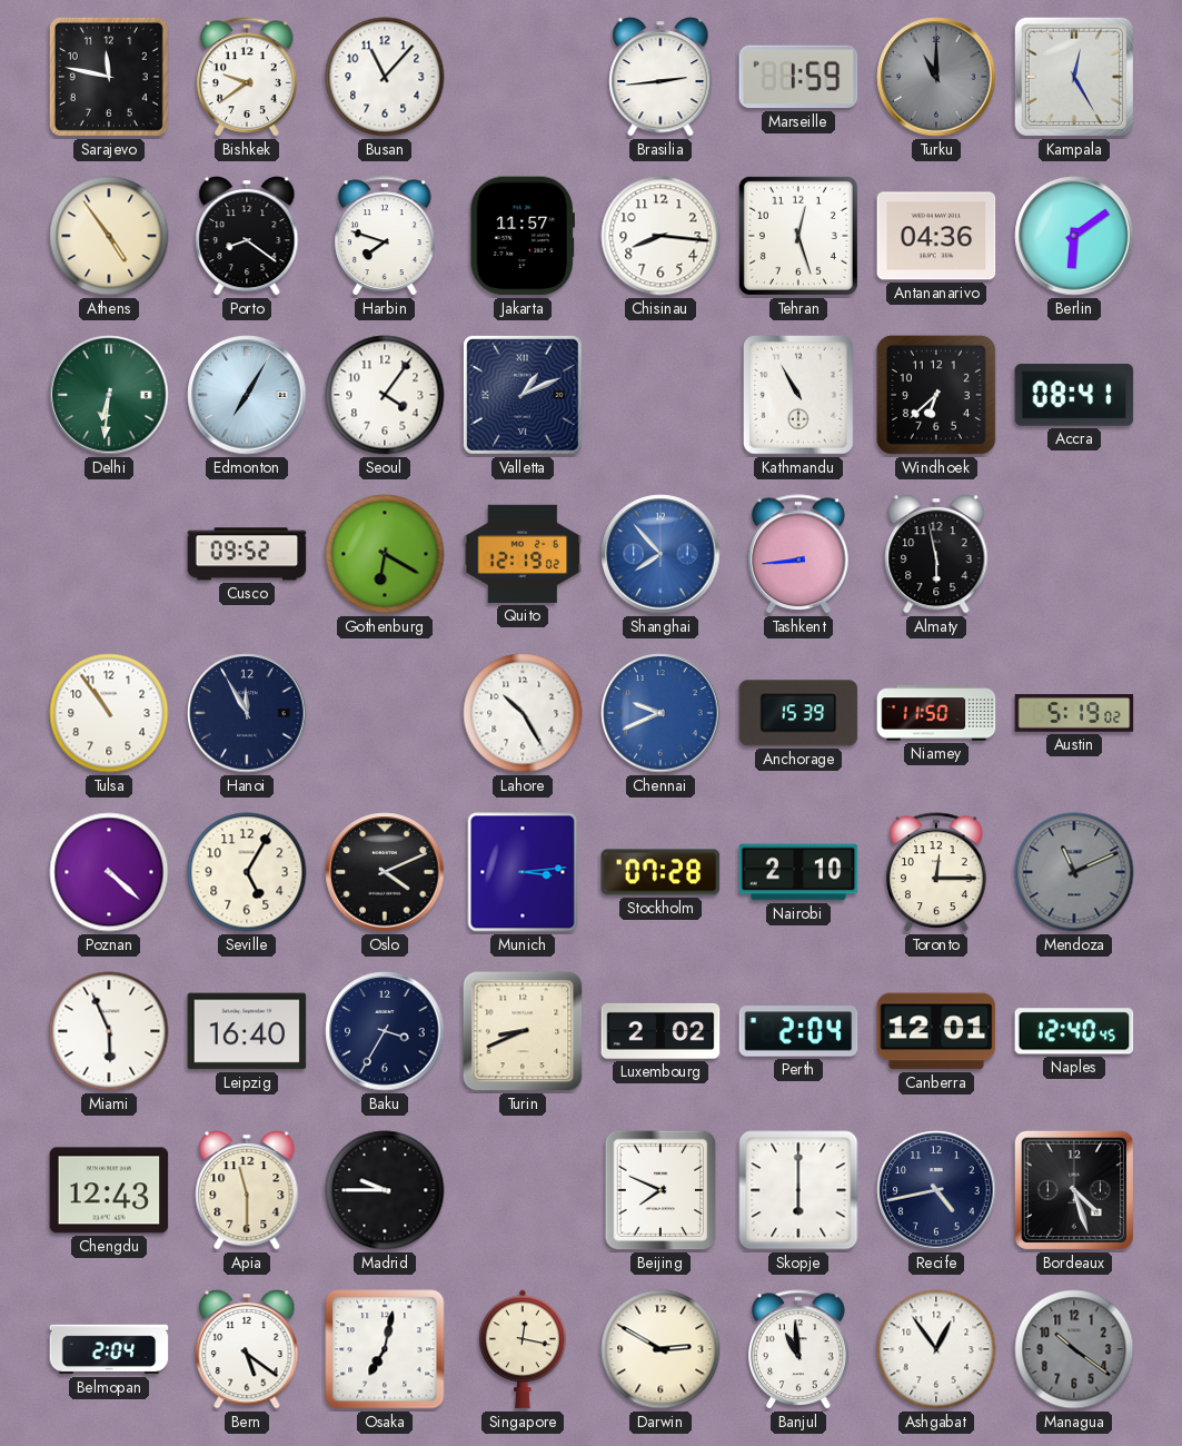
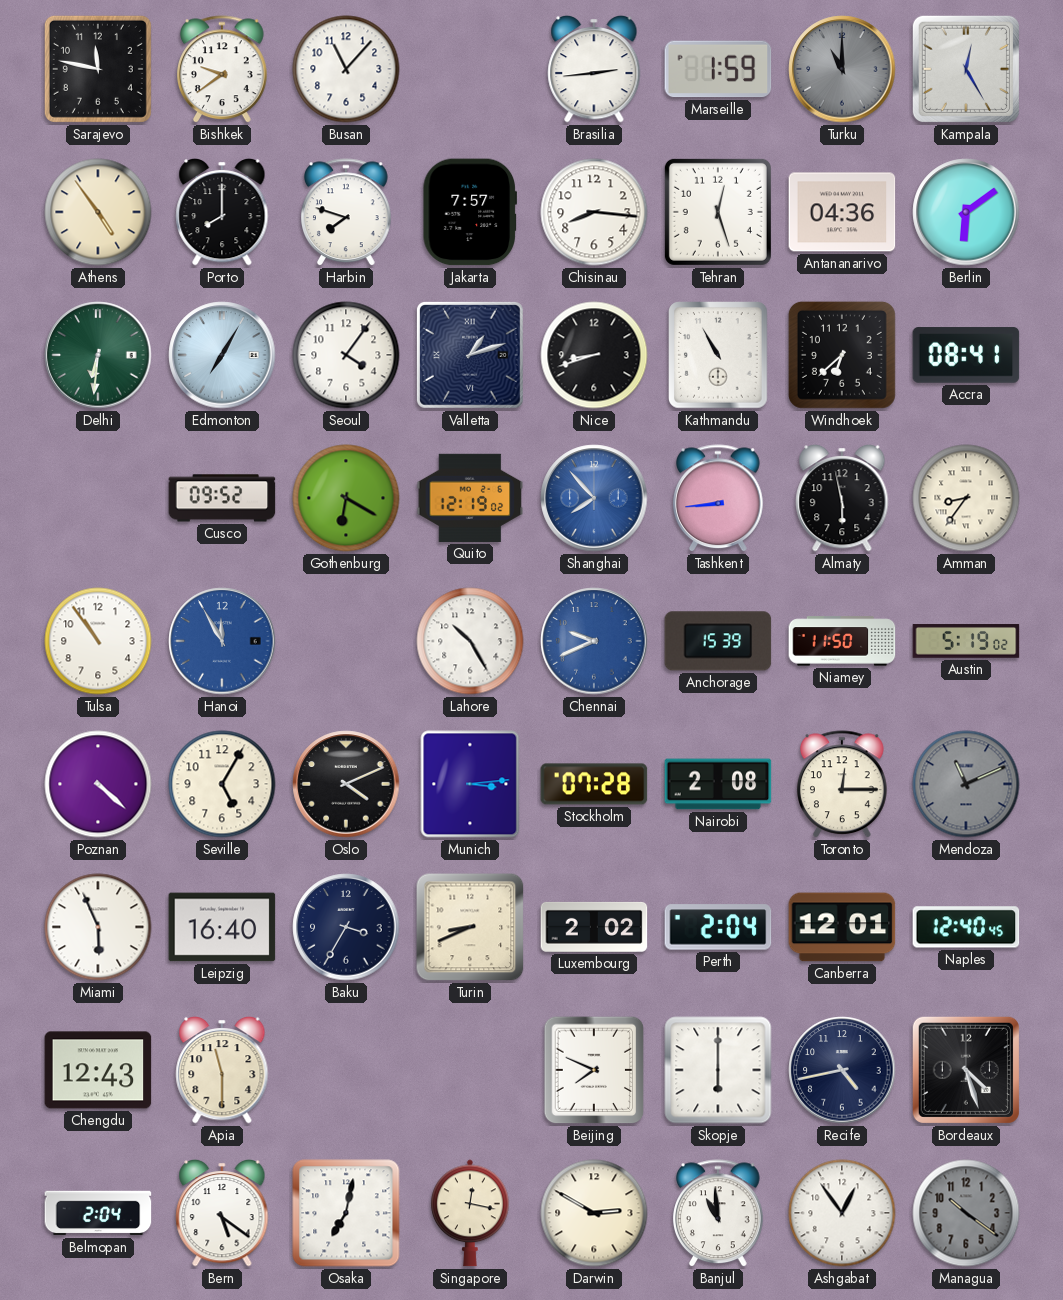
Porto: 8:21 -> 8:00 (222, 212)
Jakarta: 11:57 -> 7:57 (469, 212)
Valletta: 1:11 -> 1:12 (470, 355)
Nice: none -> 8:42 (594, 355)
Amman: none -> 8:36 (966, 498)
Hanoi dial: navy -> blue (222, 641)
Nairobi: 2:10 -> 2:08 (718, 784)
Madrid: 9:45 -> none (385, 1190)
